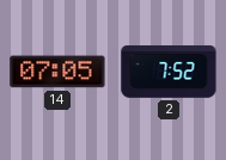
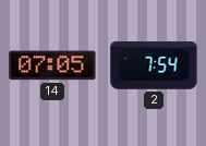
2: 7:52 -> 7:54 (154, 65)
